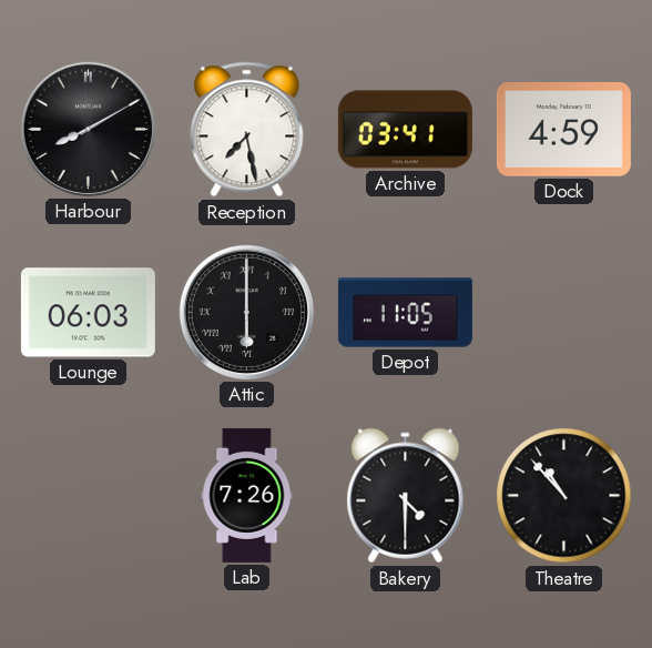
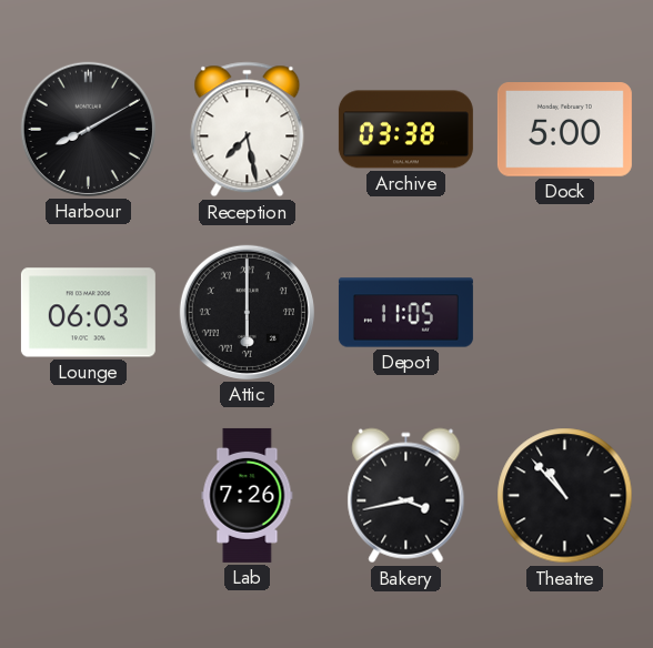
Archive: 03:41 -> 03:38 (405, 130)
Dock: 4:59 -> 5:00 (564, 130)
Bakery: 4:30 -> 3:43 (406, 496)
